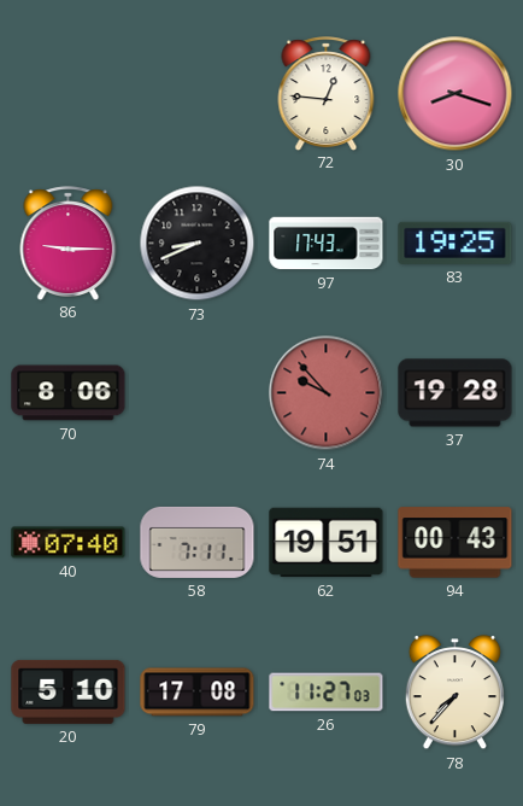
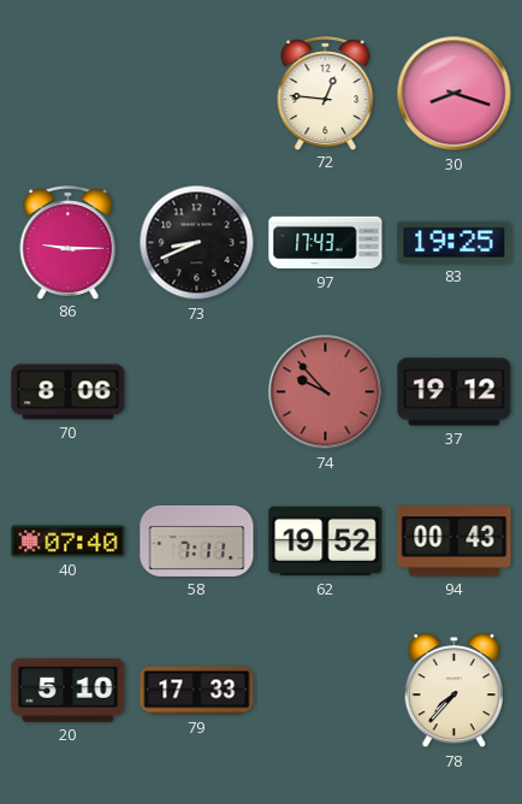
37: 19:28 -> 19:12 (455, 392)
62: 19:51 -> 19:52 (326, 542)
79: 17:08 -> 17:33 (197, 691)
26: 11:27 -> none (327, 693)
